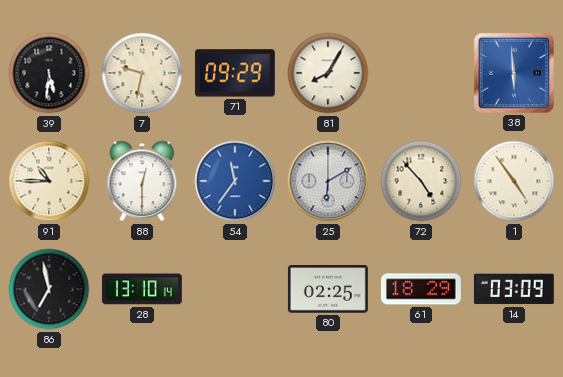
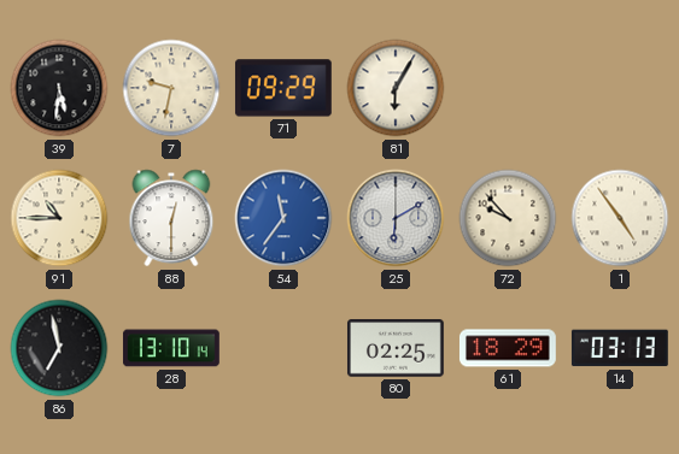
81: 8:05 -> 6:05 (396, 88)
38: 5:59 -> none (514, 73)
72: 4:53 -> 9:53 (508, 218)
14: 03:09 -> 03:13 (620, 348)
